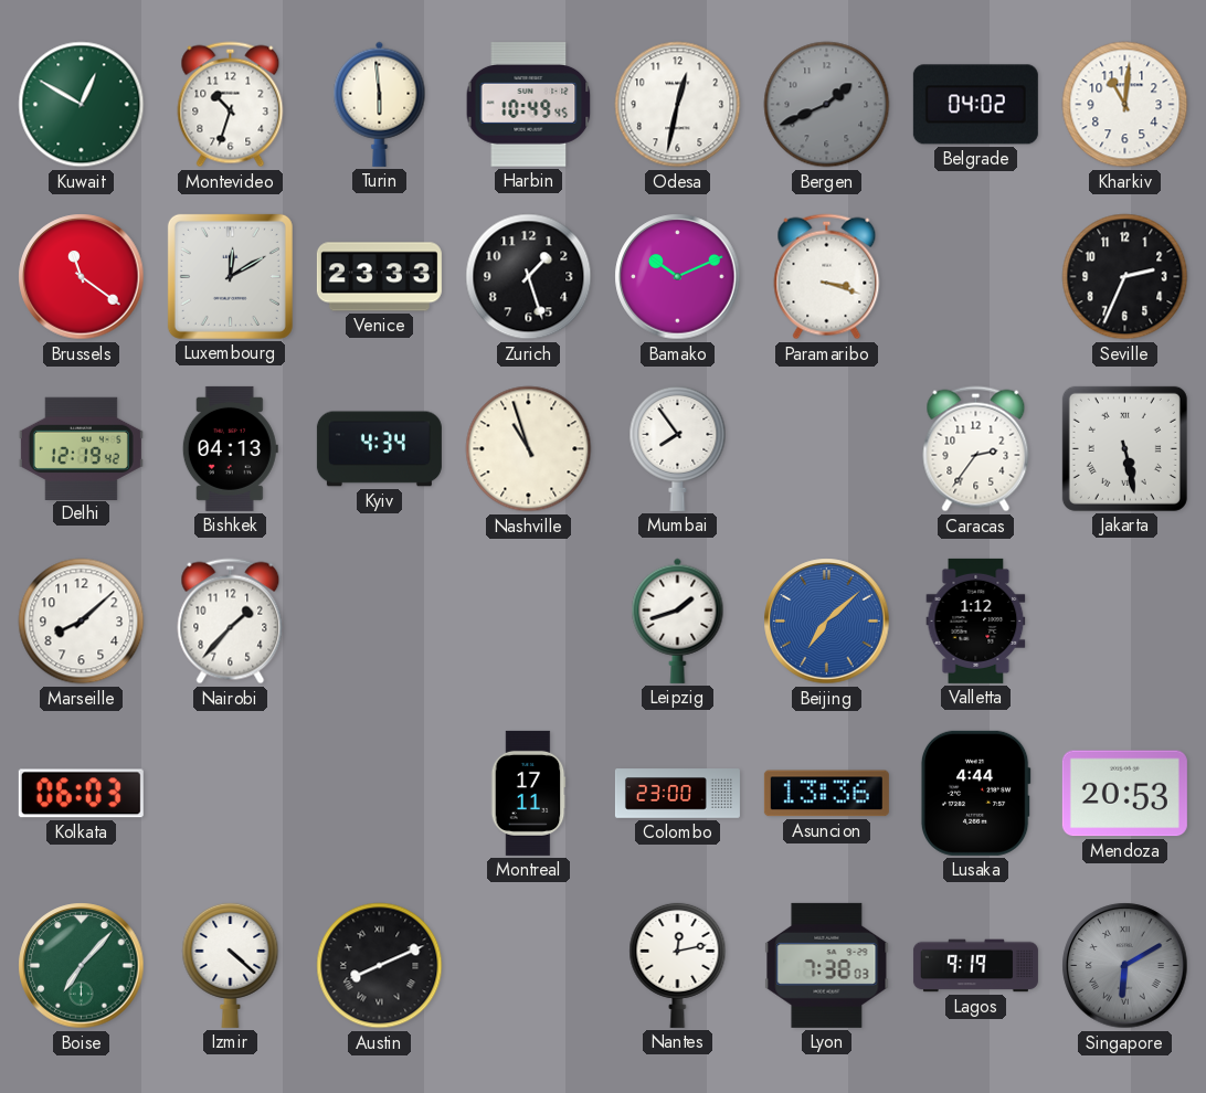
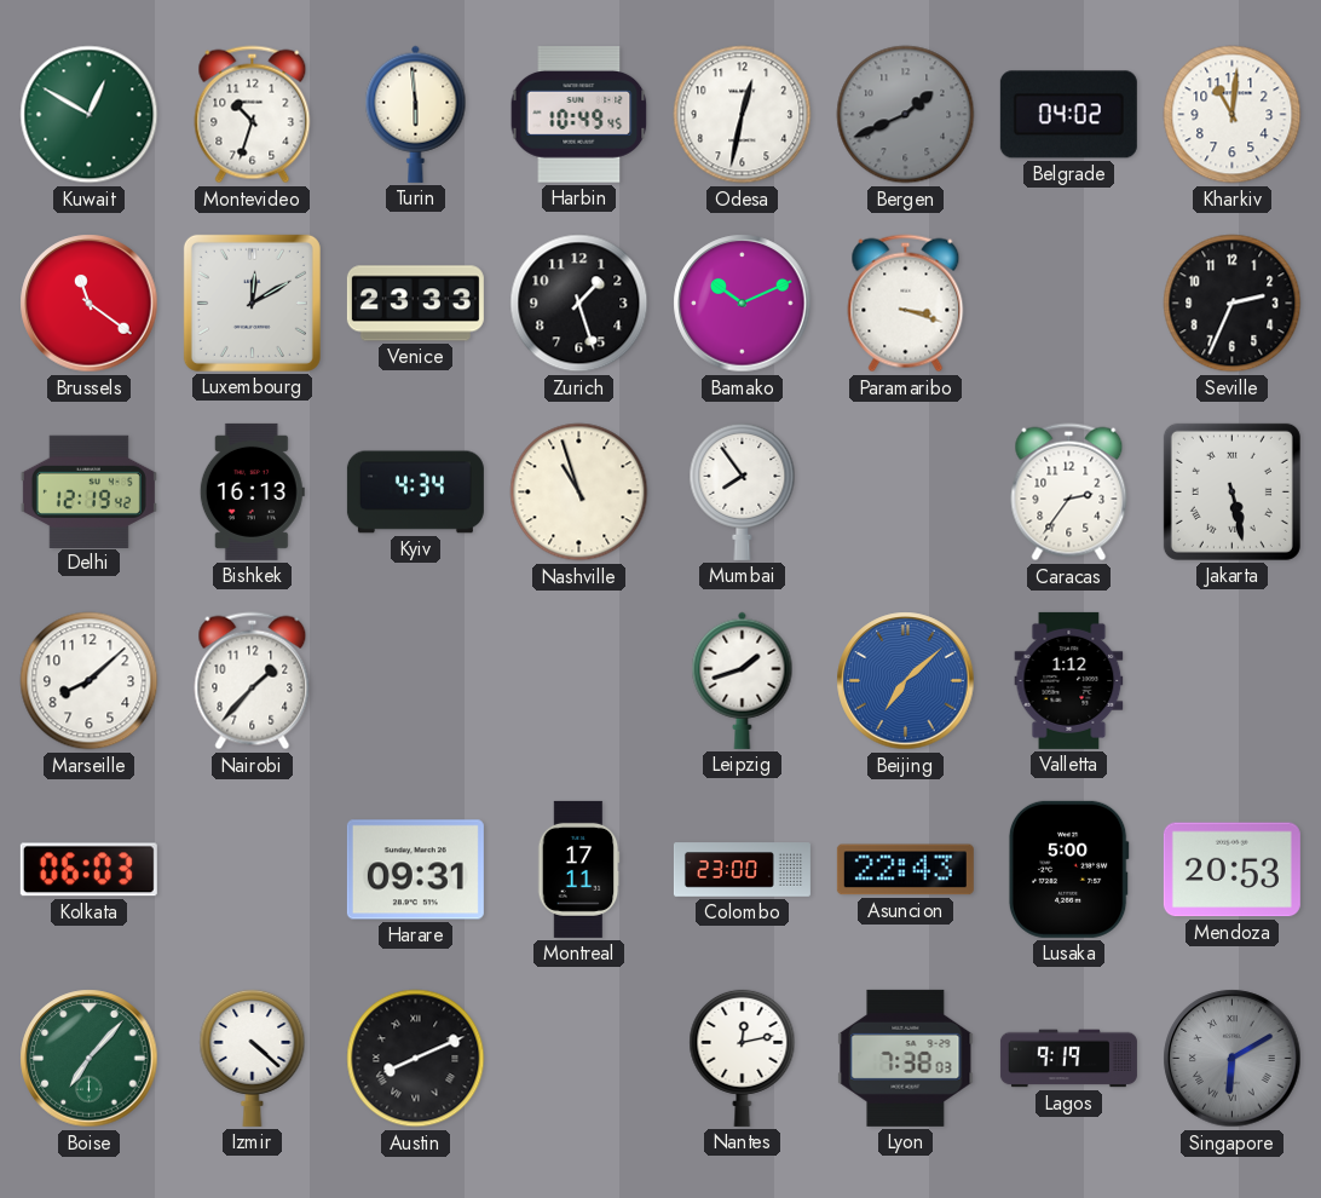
Bishkek: 04:13 -> 16:13 (252, 491)
Harare: none -> 09:31 (415, 870)
Asuncion: 13:36 -> 22:43 (905, 870)
Lusaka: 4:44 -> 5:00 (1068, 869)
